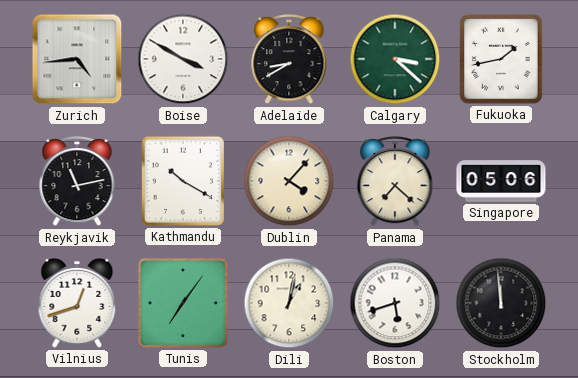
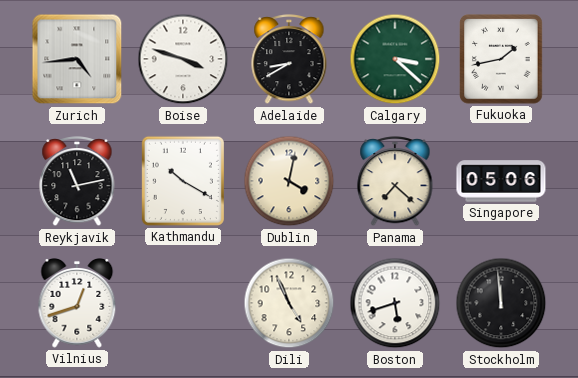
Boise: 3:50 -> 3:48 (183, 59)
Dublin: 4:07 -> 4:02 (289, 181)
Tunis: 7:06 -> none (183, 303)
Dili: 1:02 -> 4:56 (289, 303)
